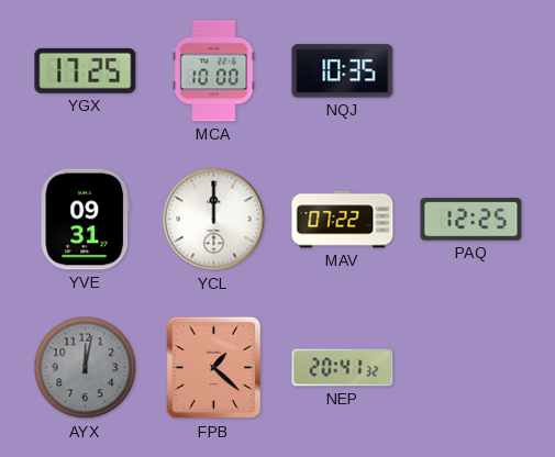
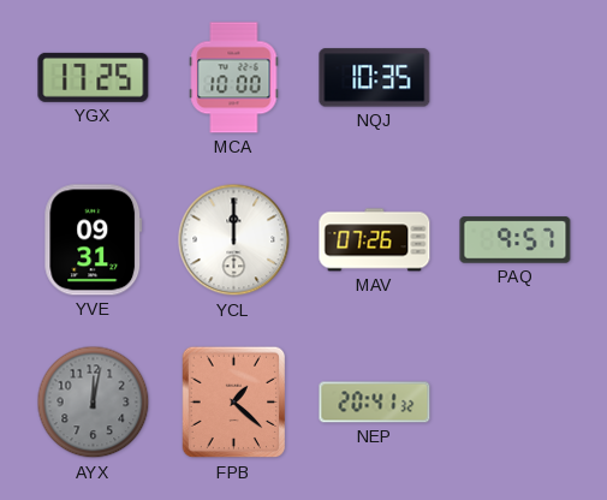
MAV: 07:22 -> 07:26 (375, 240)
PAQ: 12:25 -> 9:57 (516, 240)
